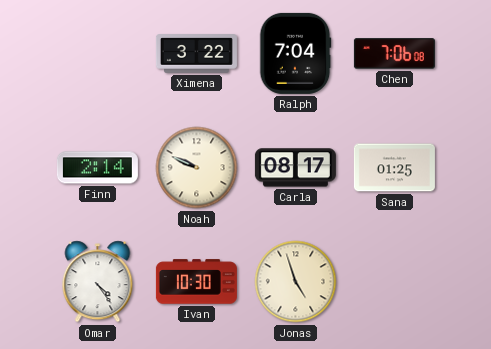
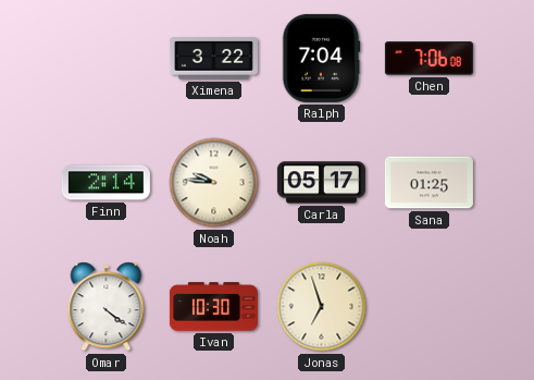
Noah: 9:49 -> 9:46 (214, 183)
Carla: 08:17 -> 05:17 (321, 183)
Omar: 4:24 -> 4:21 (107, 307)
Jonas: 4:57 -> 6:57 (322, 307)
